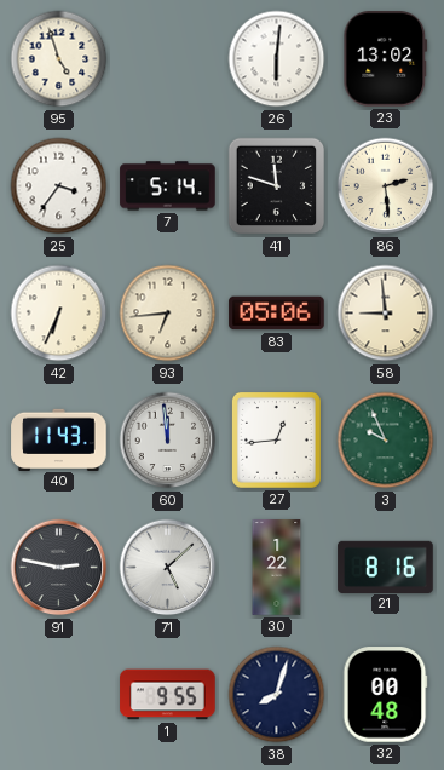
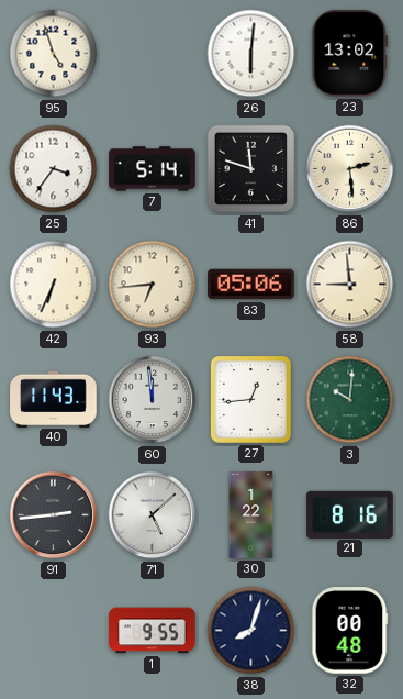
3: 9:56 -> 10:01 (350, 400)
91: 2:47 -> 2:44 (54, 515)
